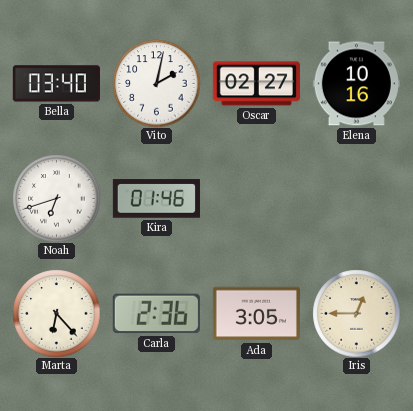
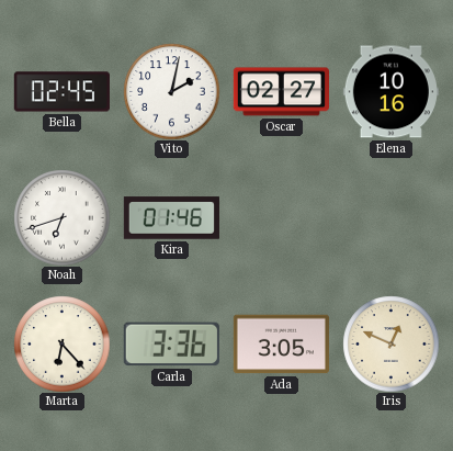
Bella: 03:40 -> 02:45 (61, 92)
Carla: 2:36 -> 3:36 (171, 345)
Iris: 12:45 -> 12:49 (390, 343)
